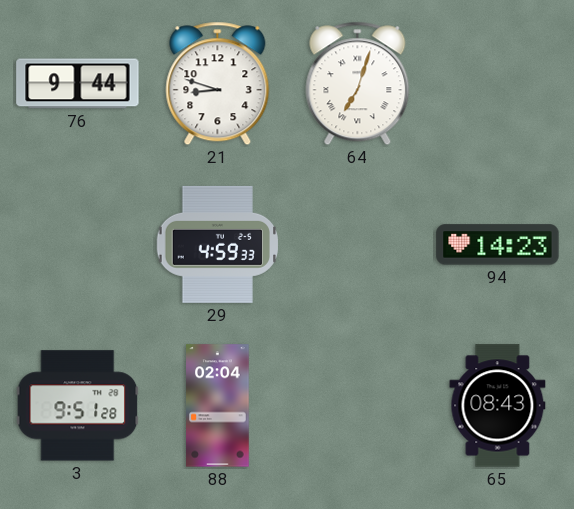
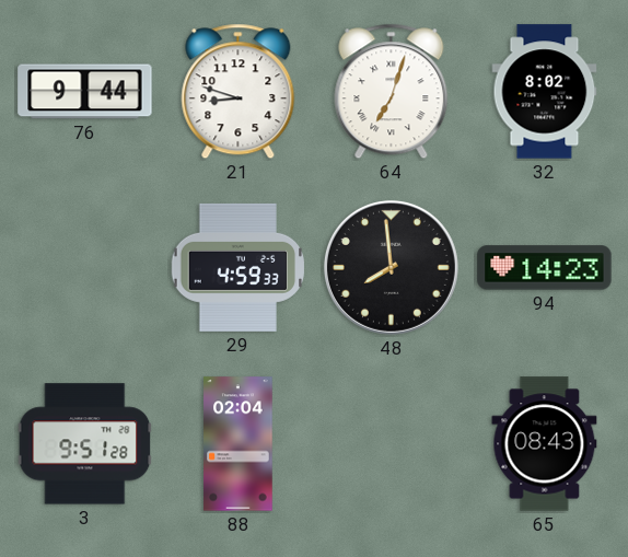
32: none -> 8:02 (545, 92)
48: none -> 7:59 (391, 267)
